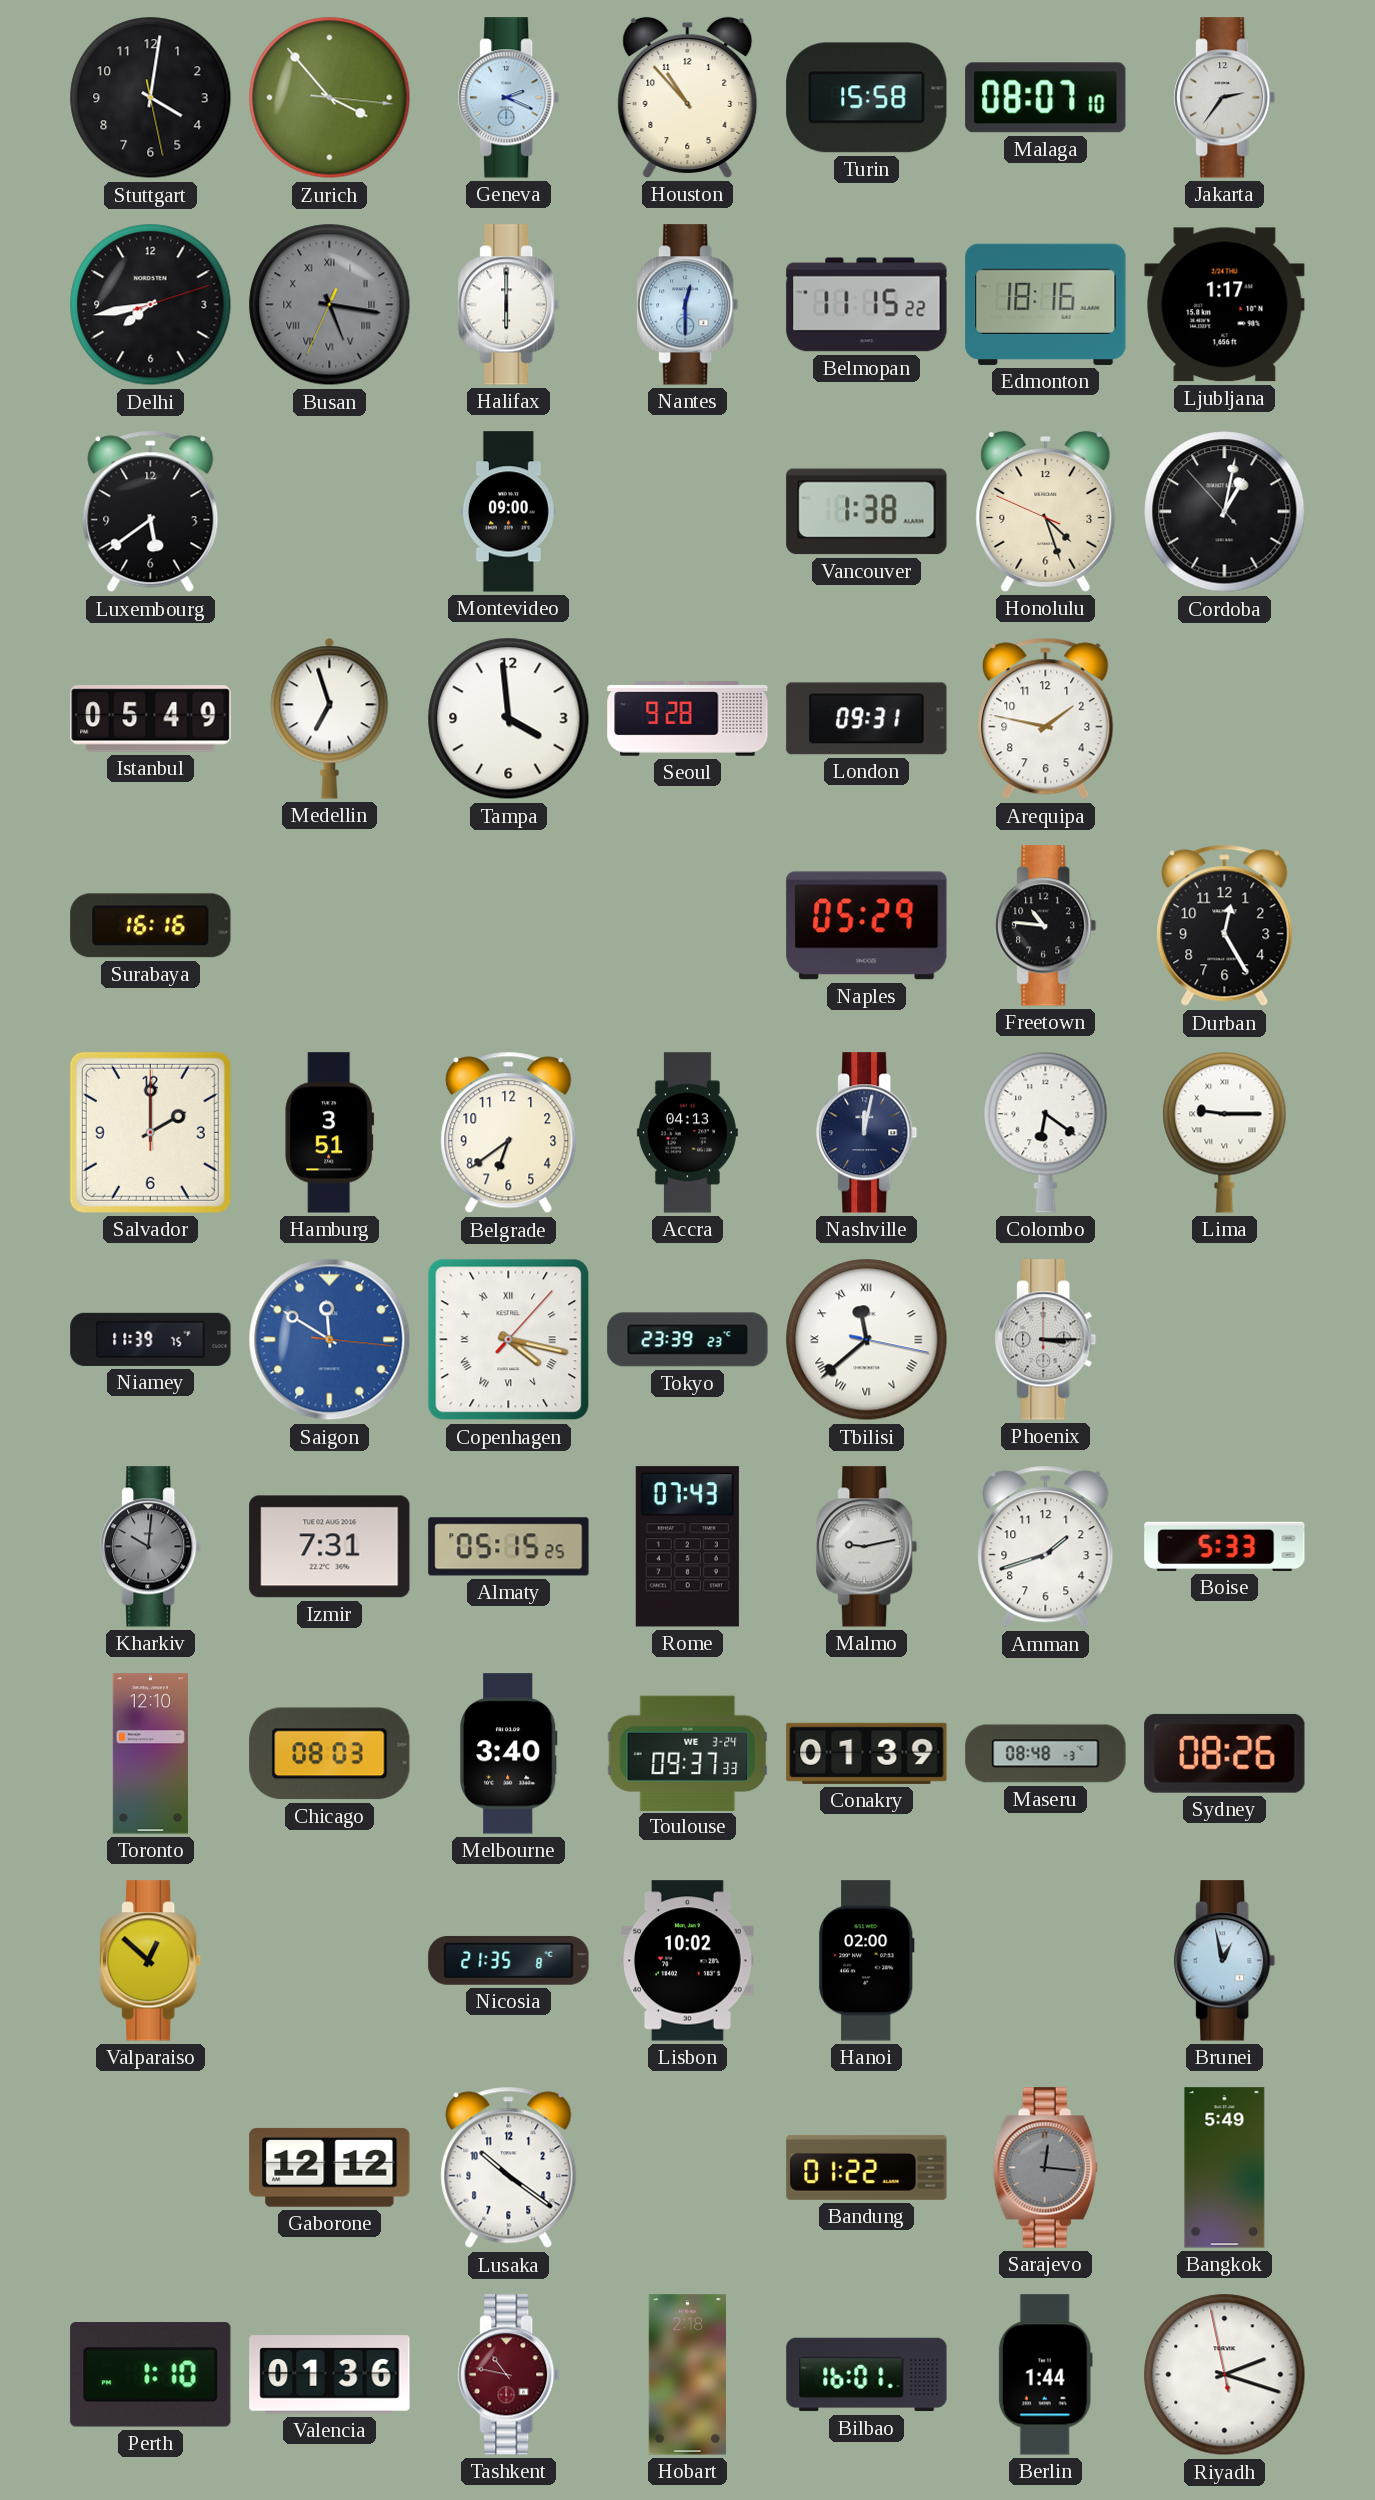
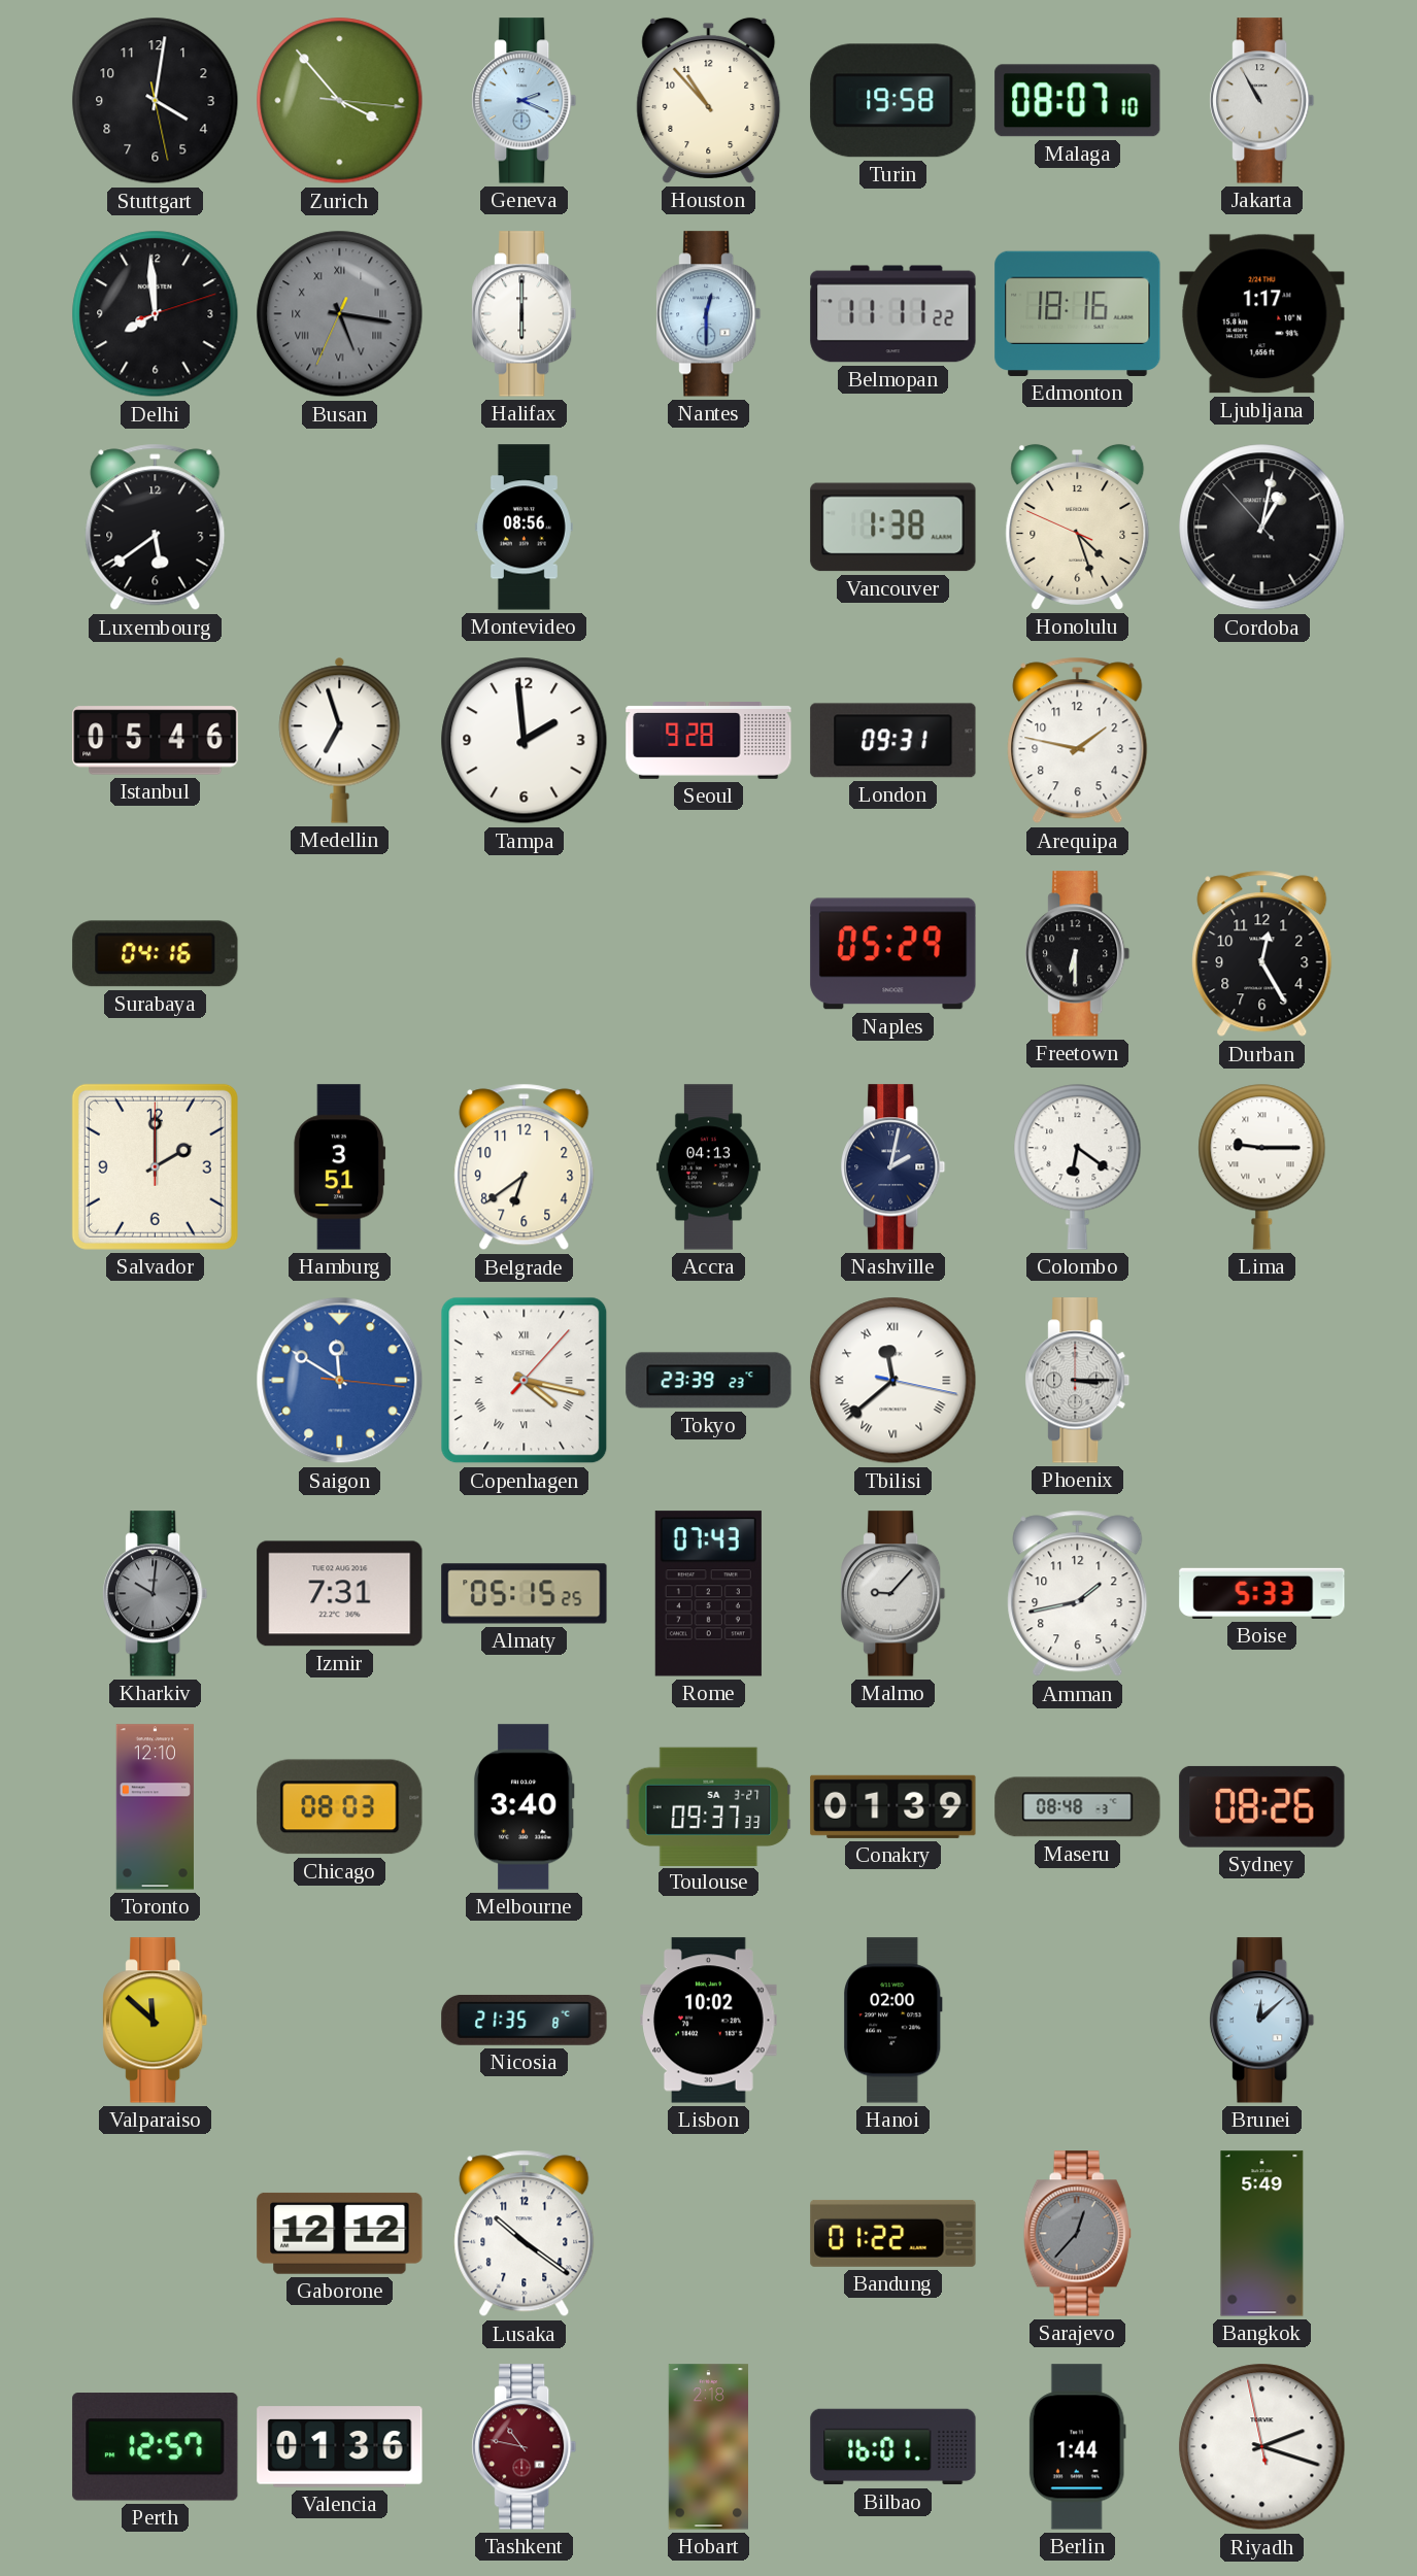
Turin: 15:58 -> 19:58 (893, 101)
Jakarta: 2:36 -> 10:55 (1262, 101)
Delhi: 7:43 -> 7:59 (156, 314)
Belmopan: 11:15 -> 11:11 (893, 314)
Montevideo: 09:00 -> 08:56 (524, 528)
Istanbul: 05:49 -> 05:46 (156, 741)
Tampa: 3:59 -> 1:59 (525, 741)
Surabaya: 16:16 -> 04:16 (156, 954)
Freetown: 10:46 -> 6:30 (1078, 954)
Nashville: 12:02 -> 2:02 (893, 1167)
Niamey: 11:39 -> none (151, 1339)
Malmo: 9:13 -> 9:07 (893, 1594)
Amman: 1:42 -> 1:43 (1078, 1594)
Toulouse date: WE 3-24 -> SA 3-27 (709, 1806)
Valparaiso: 12:52 -> 11:52 (156, 2021)
Brunei: 12:58 -> 12:08 (1262, 2021)
Sarajevo: 12:16 -> 12:37 (1077, 2234)
Perth: 1:10 -> 12:57 (156, 2447)
